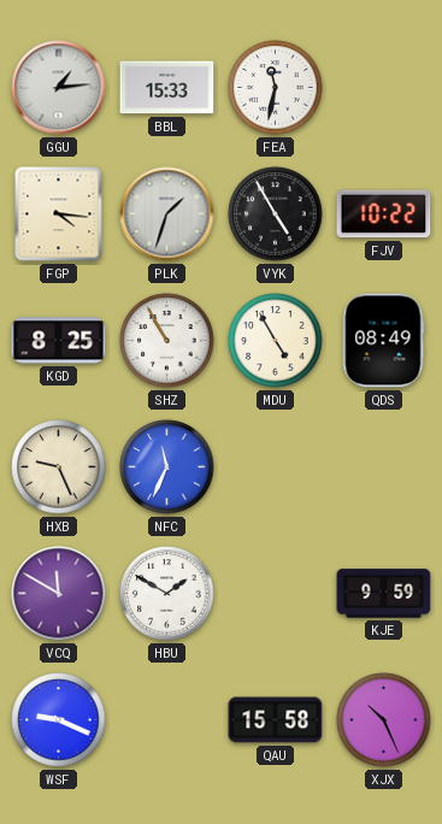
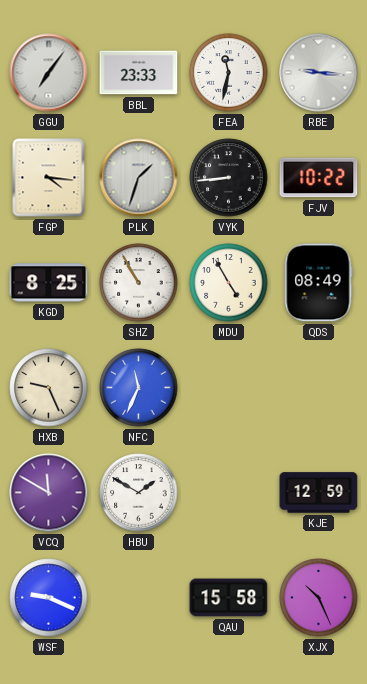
GGU: 1:14 -> 7:06 (49, 73)
BBL: 15:33 -> 23:33 (139, 73)
RBE: none -> 9:16 (319, 73)
VYK: 4:55 -> 8:44 (229, 178)
KJE: 9:59 -> 12:59 (319, 493)
